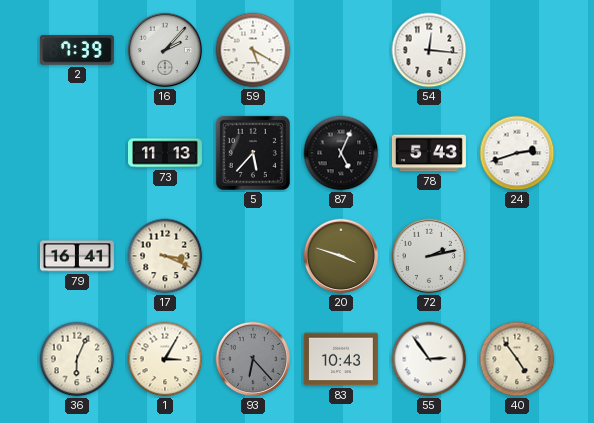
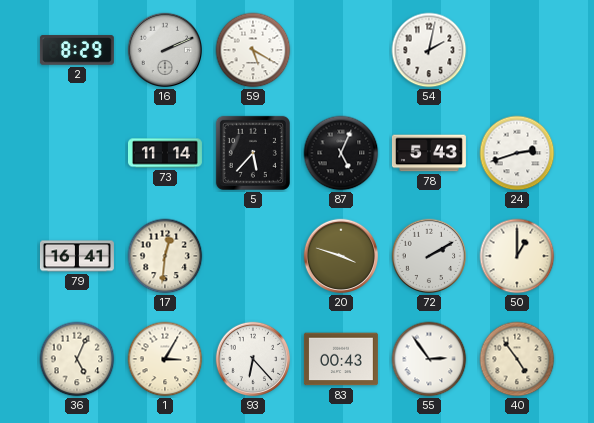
2: 7:39 -> 8:29 (77, 50)
16: 2:07 -> 2:11 (165, 50)
54: 12:16 -> 2:02 (429, 50)
73: 11:13 -> 11:14 (165, 153)
17: 3:19 -> 12:31 (165, 256)
72: 2:13 -> 2:10 (429, 256)
50: none -> 1:00 (517, 256)
36: 6:04 -> 5:04 (77, 359)
93 dial: grey -> white (253, 359)
83: 10:43 -> 00:43 (341, 359)
